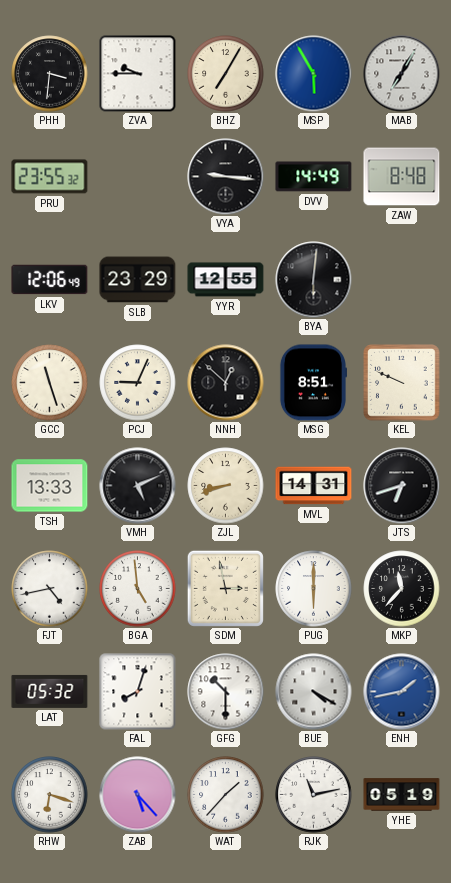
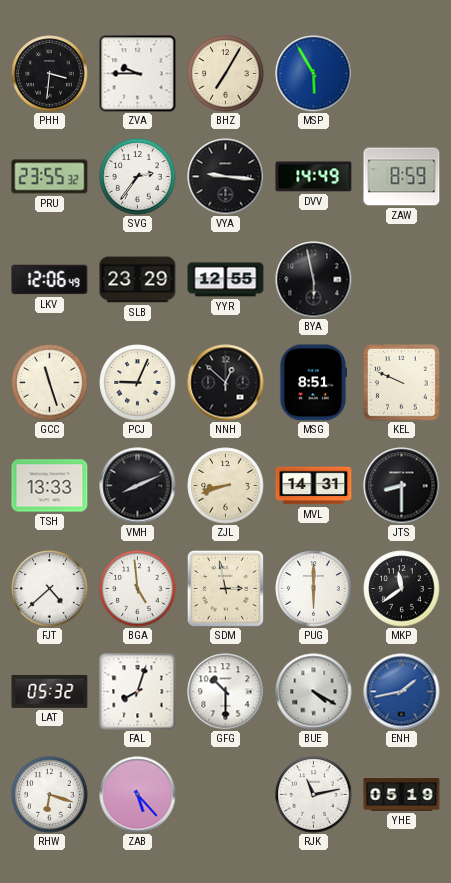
MAB: 7:05 -> none (402, 74)
SVG: none -> 2:36 (138, 177)
ZAW: 8:48 -> 8:59 (402, 177)
BYA: 6:01 -> 5:58 (314, 280)
VMH: 5:11 -> 8:11 (138, 486)
JTS: 6:42 -> 8:30 (402, 486)
FJT: 4:43 -> 4:38 (50, 589)
MKP: 11:37 -> 11:39 (402, 589)
WAT: 1:37 -> none (226, 795)
